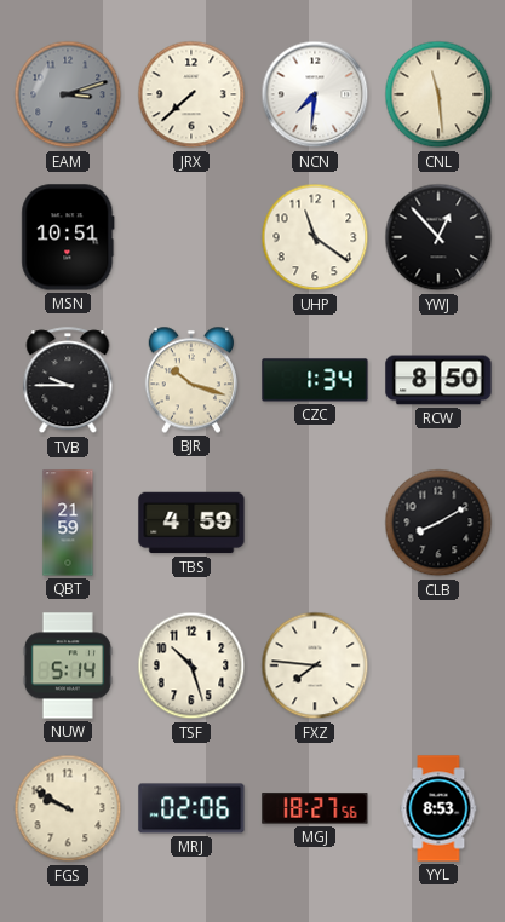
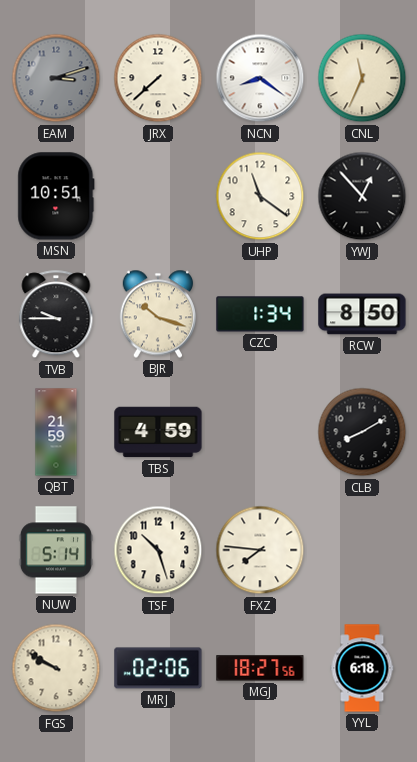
NCN: 7:31 -> 8:21 (260, 78)
CNL: 11:29 -> 11:34 (362, 78)
YYL: 8:53 -> 6:18 (362, 668)
